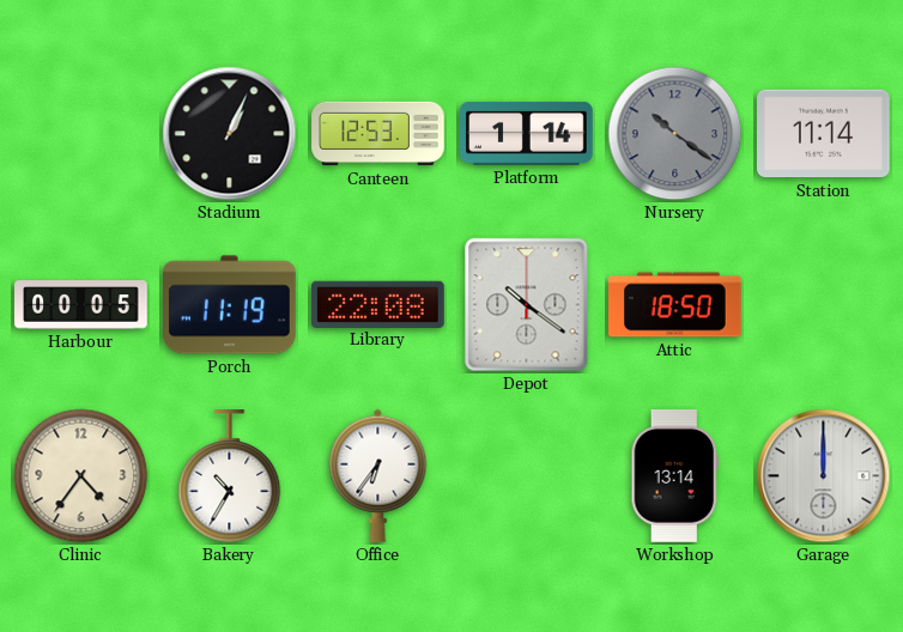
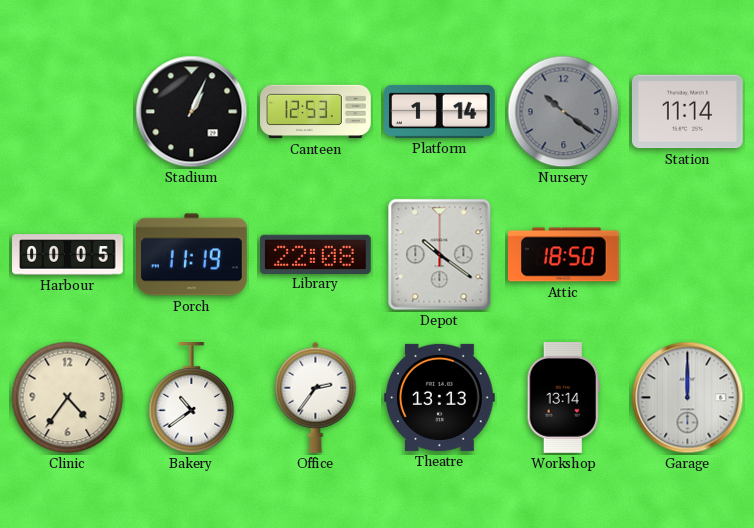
Bakery: 10:35 -> 10:39 (192, 398)
Office: 6:36 -> 2:36 (316, 397)
Theatre: none -> 13:13 (440, 397)
